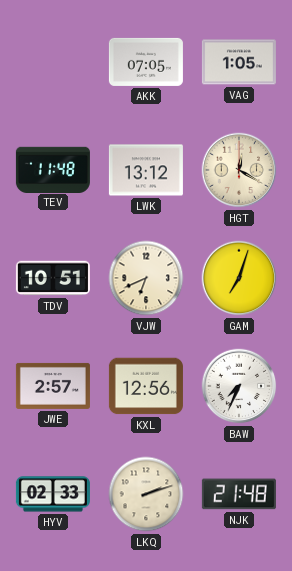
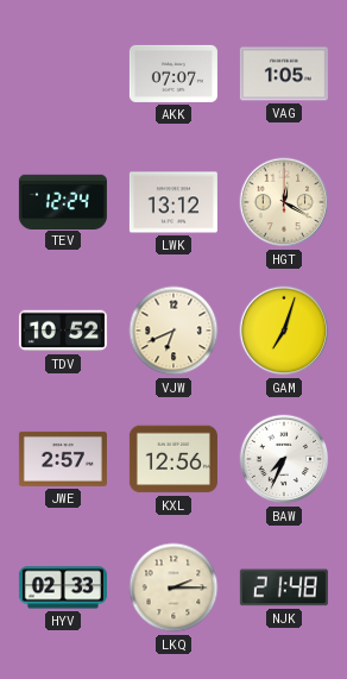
AKK: 07:05 -> 07:07 (173, 74)
TEV: 11:48 -> 12:24 (63, 201)
TDV: 10:51 -> 10:52 (63, 331)
LKQ: 2:12 -> 2:15 (173, 587)
